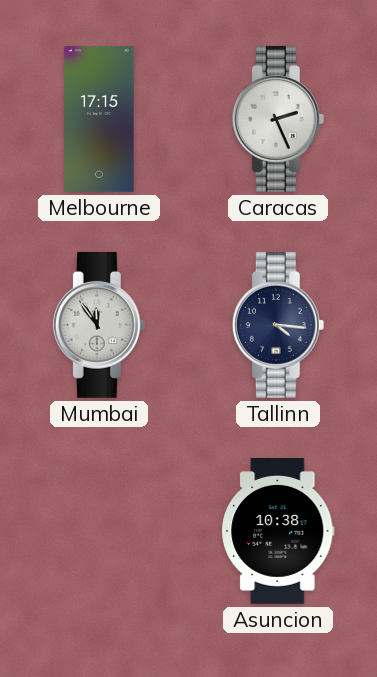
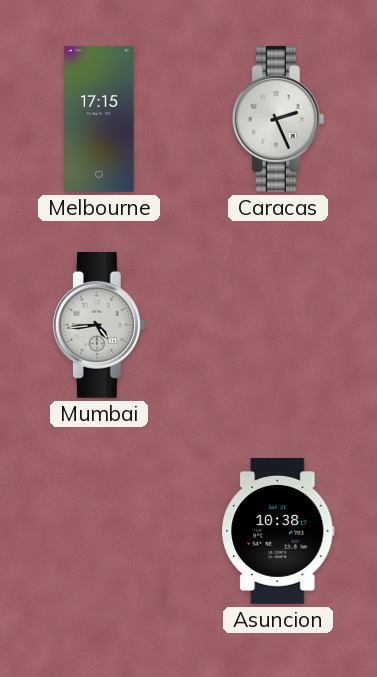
Mumbai: 11:54 -> 4:44 (99, 325)
Tallinn: 4:16 -> none (278, 325)
